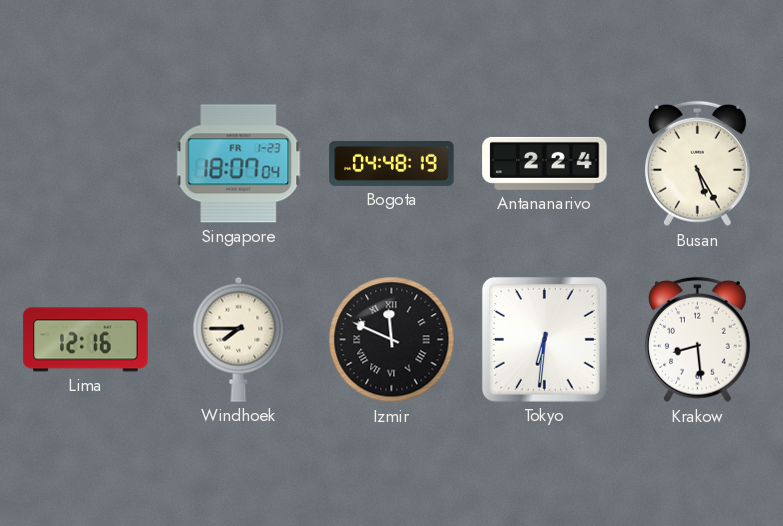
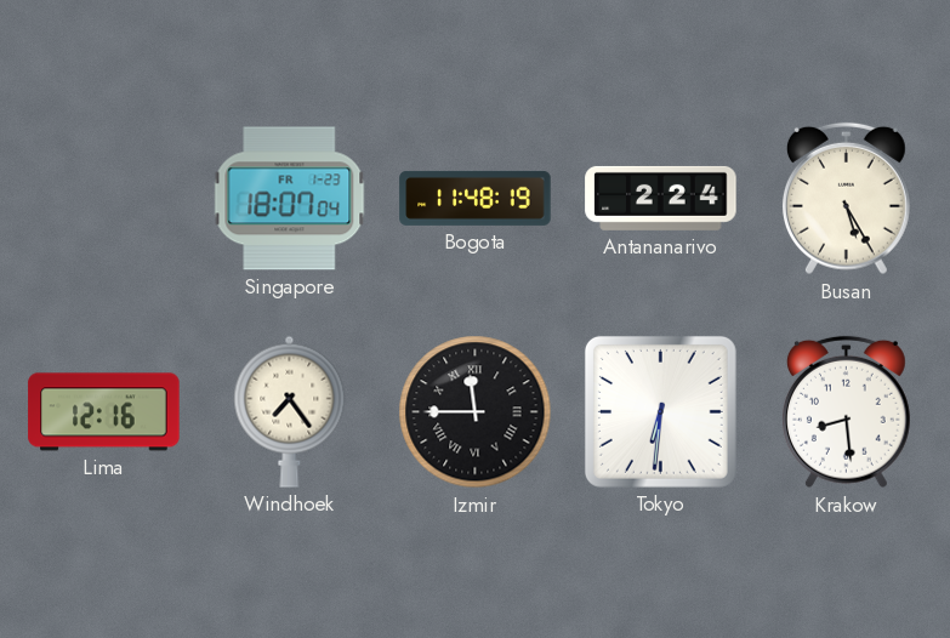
Bogota: 04:48 -> 11:48 (476, 198)
Windhoek: 7:45 -> 7:24 (290, 411)
Izmir: 11:49 -> 11:45 (476, 412)
